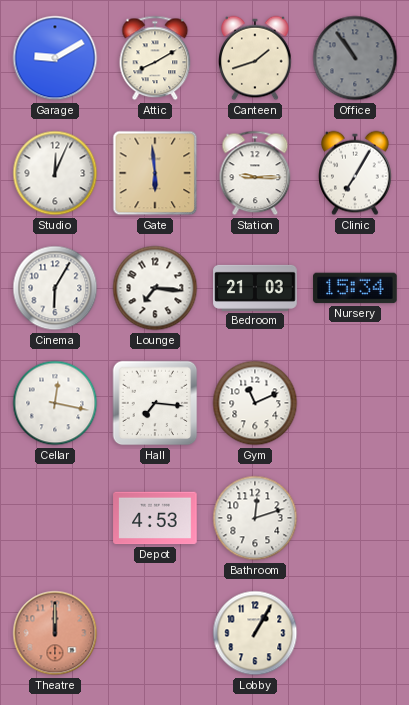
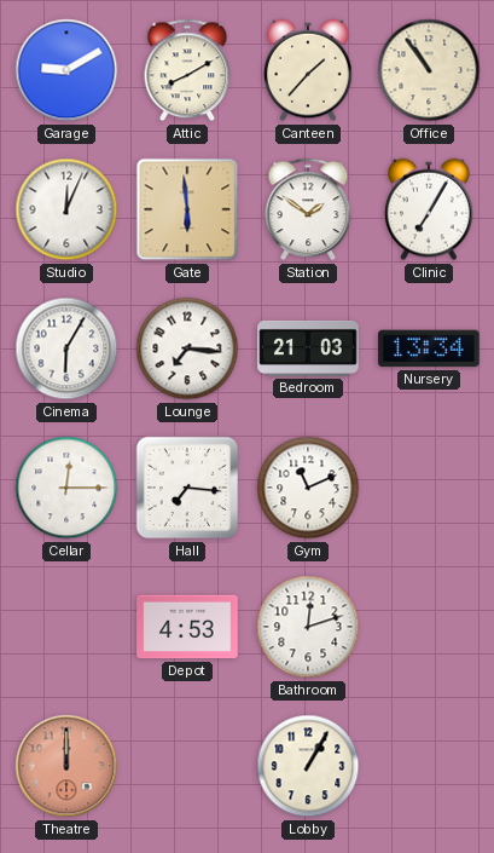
Canteen: 1:42 -> 1:37 (308, 70)
Office dial: grey -> cream (429, 70)
Station: 9:15 -> 1:51 (308, 209)
Nursery: 15:34 -> 13:34 (429, 348)
Cellar: 12:17 -> 12:15 (66, 488)
